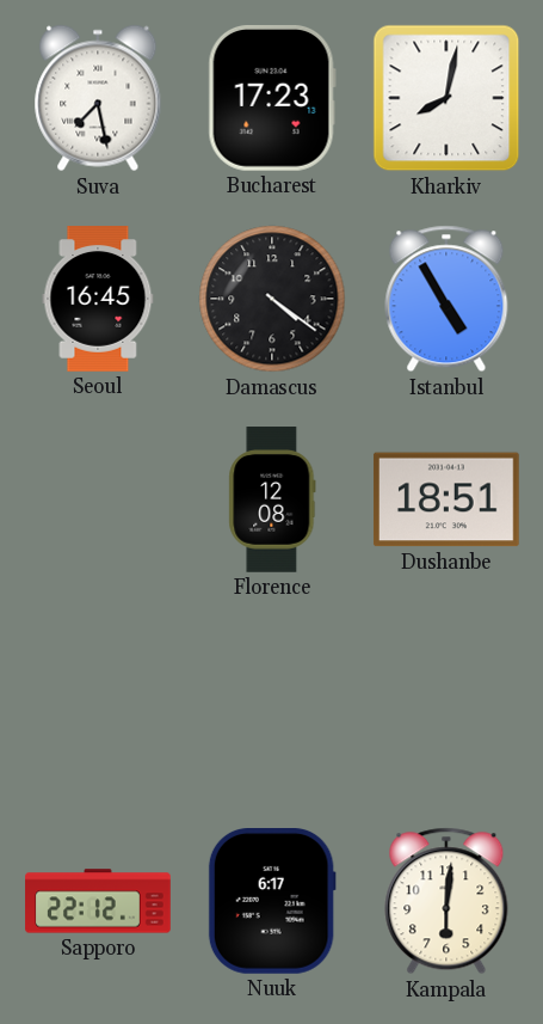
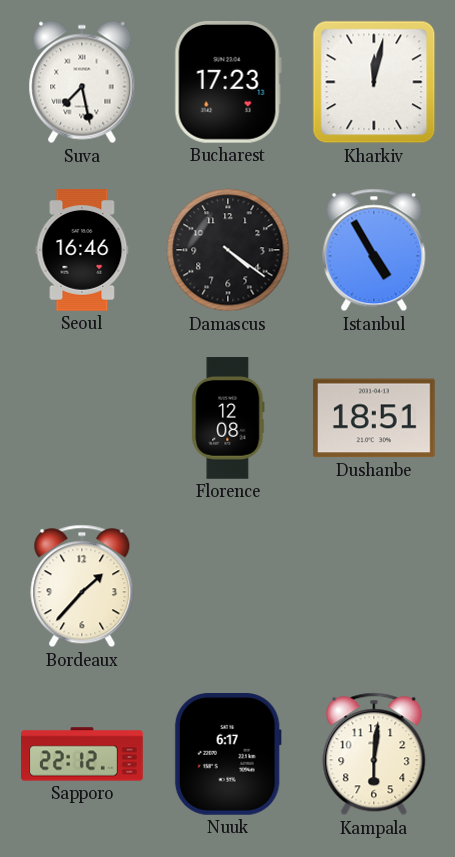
Kharkiv: 8:02 -> 12:02 (374, 82)
Seoul: 16:45 -> 16:46 (82, 250)
Bordeaux: none -> 1:37 (82, 586)
